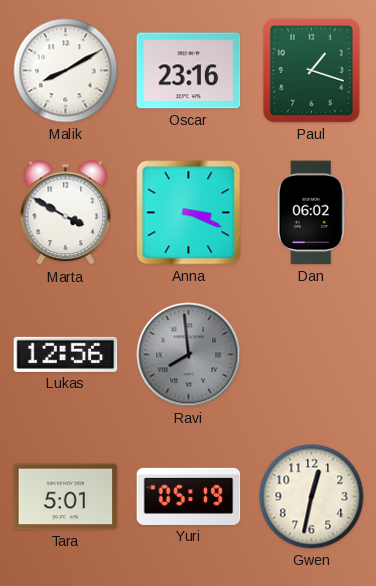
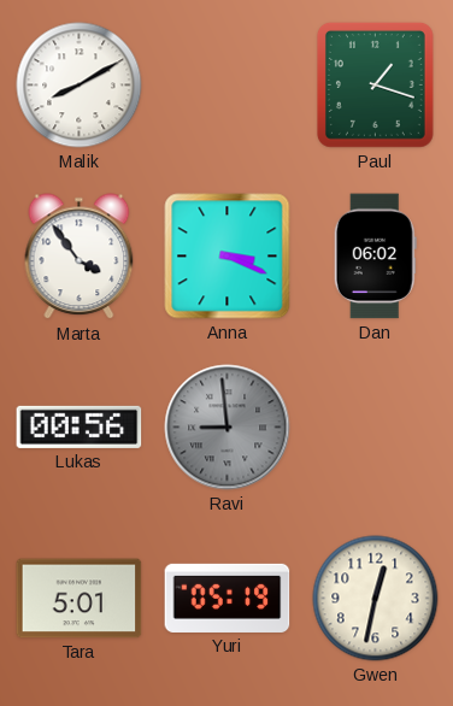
Oscar: 23:16 -> none (189, 71)
Marta: 3:50 -> 3:54 (80, 257)
Lukas: 12:56 -> 00:56 (80, 426)
Ravi: 7:59 -> 8:59 (228, 428)
